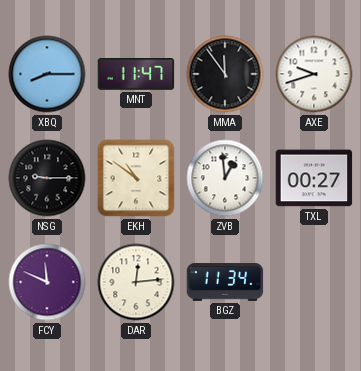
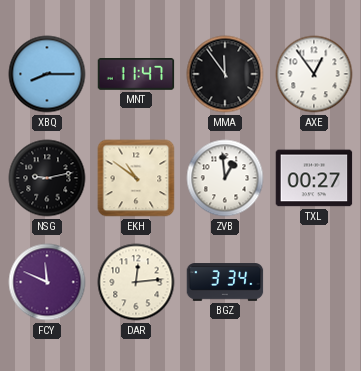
AXE: 9:42 -> 12:54 (314, 74)
NSG: 9:15 -> 9:13 (47, 178)
BGZ: 11:34 -> 3:34 (225, 282)
